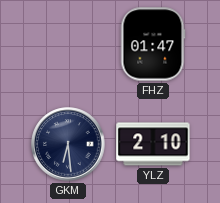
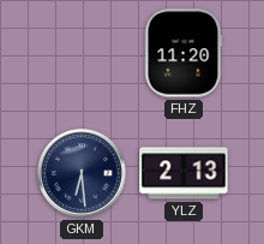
FHZ: 01:47 -> 11:20 (184, 53)
YLZ: 2:10 -> 2:13 (184, 173)
